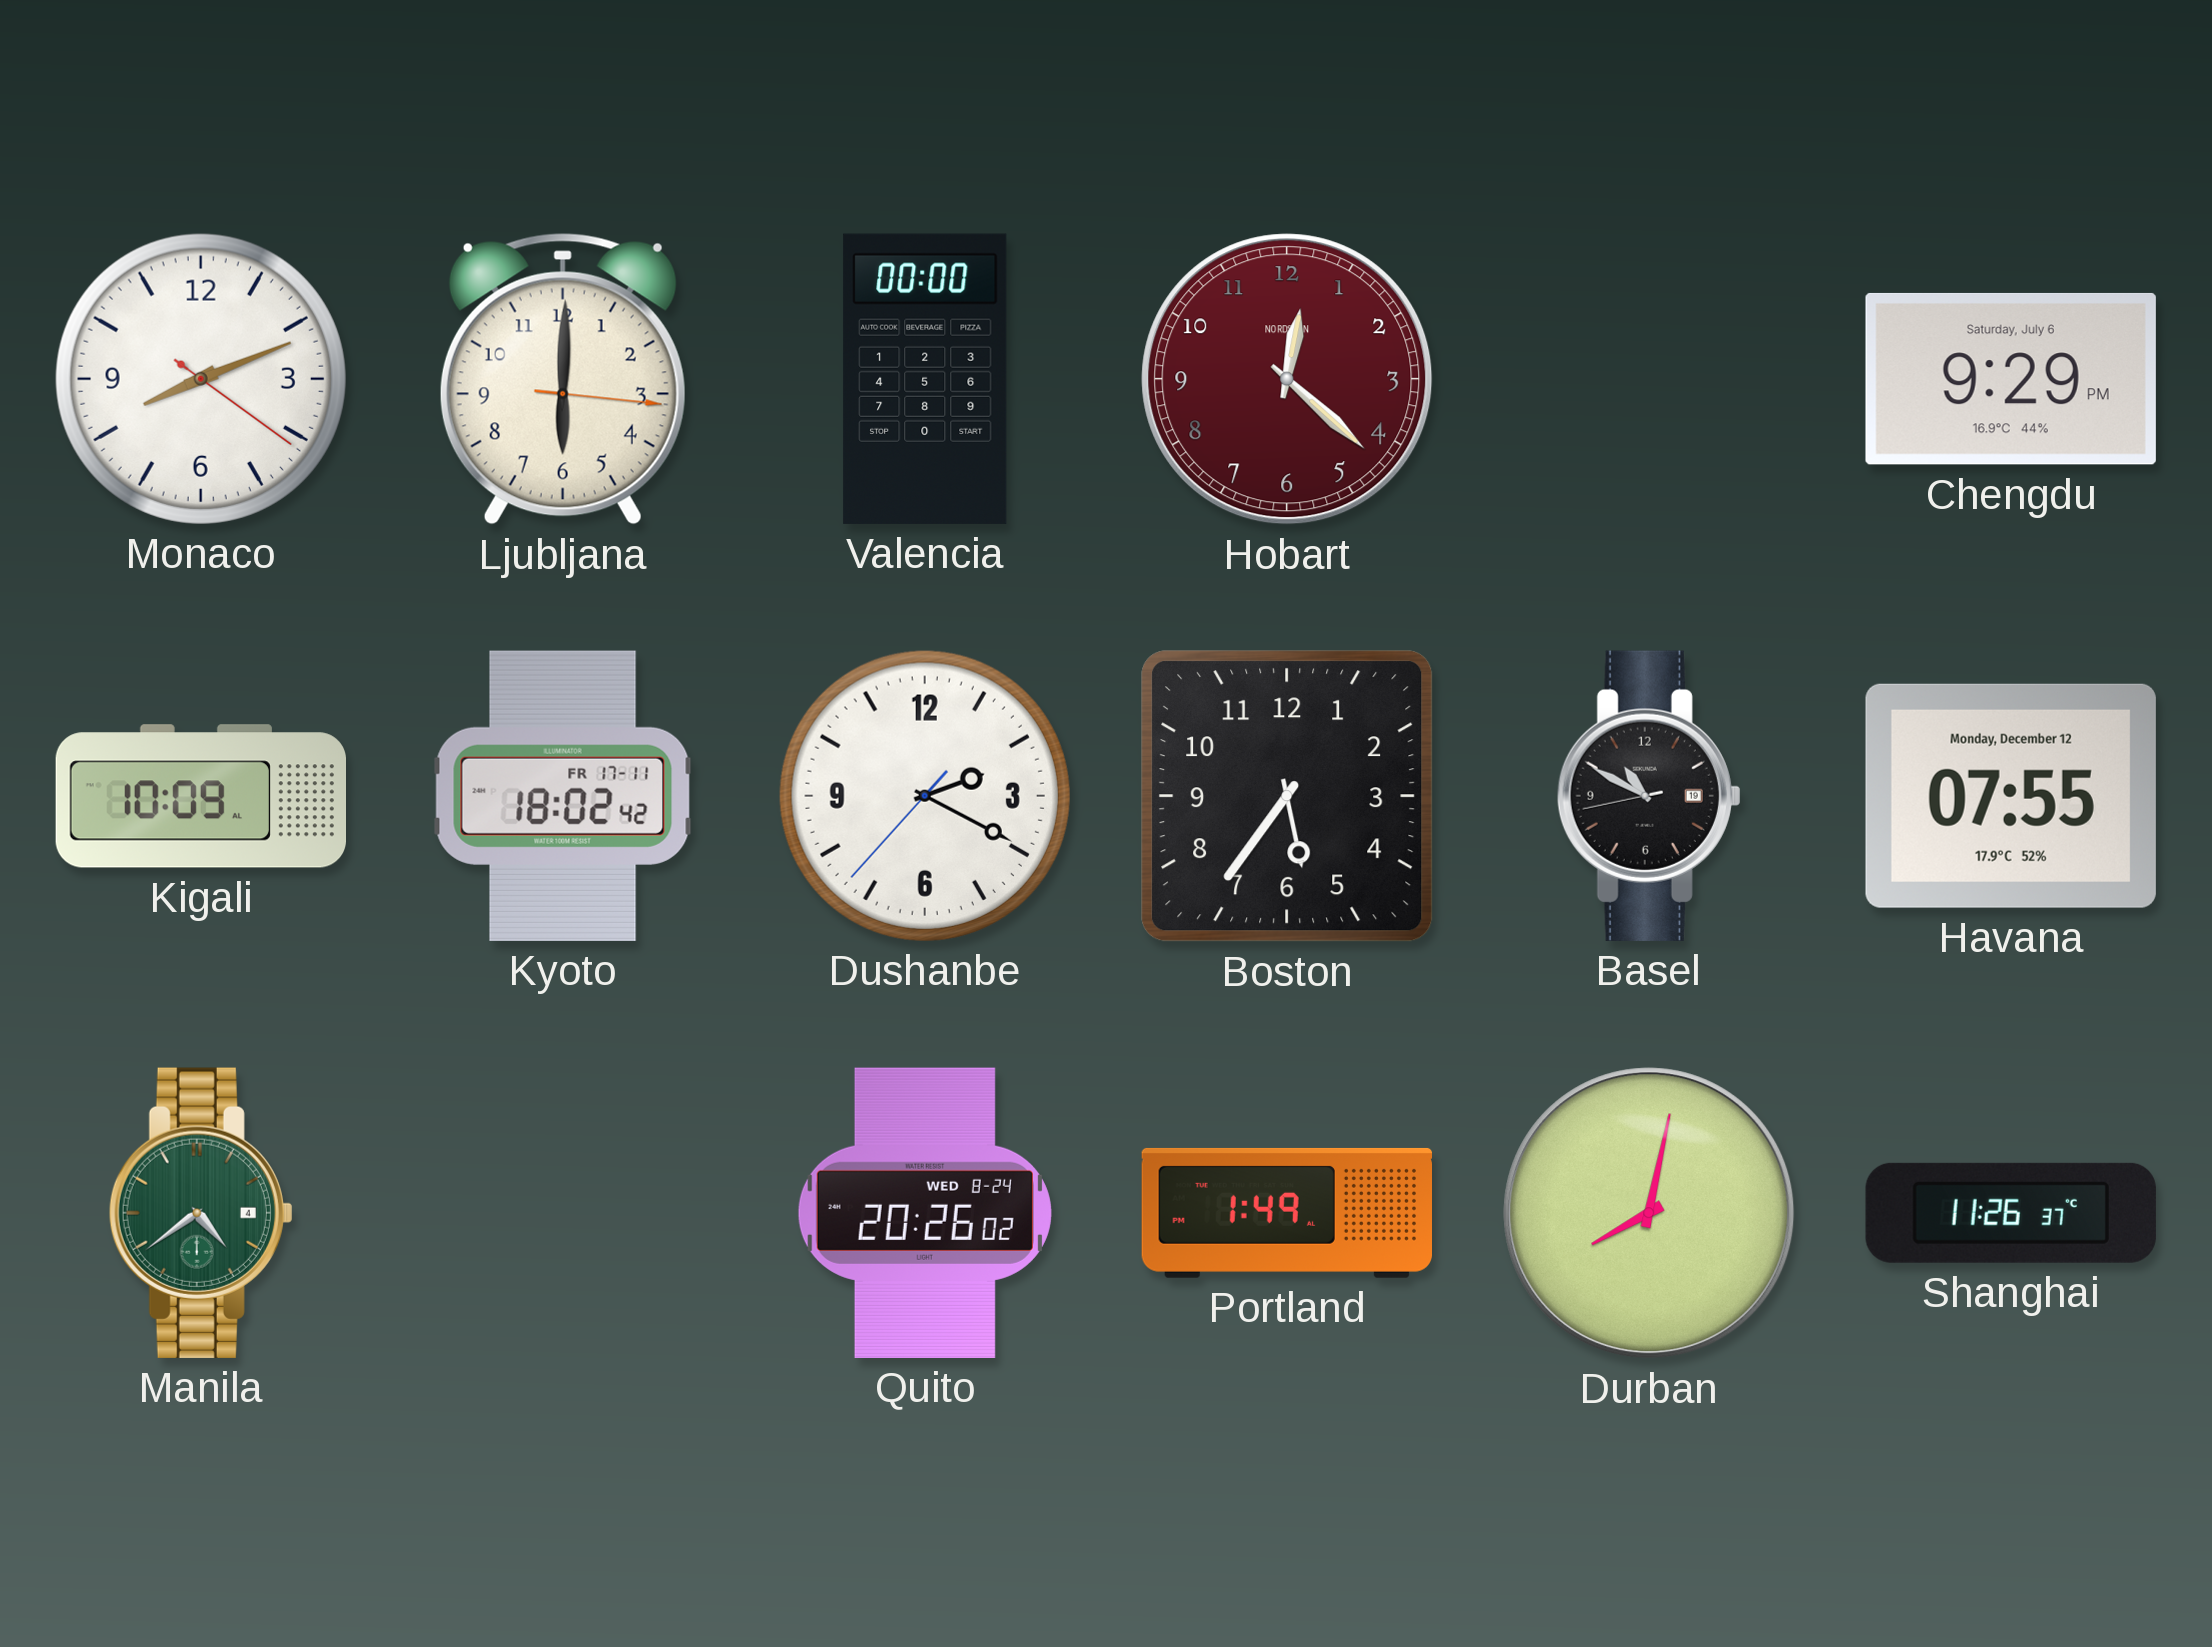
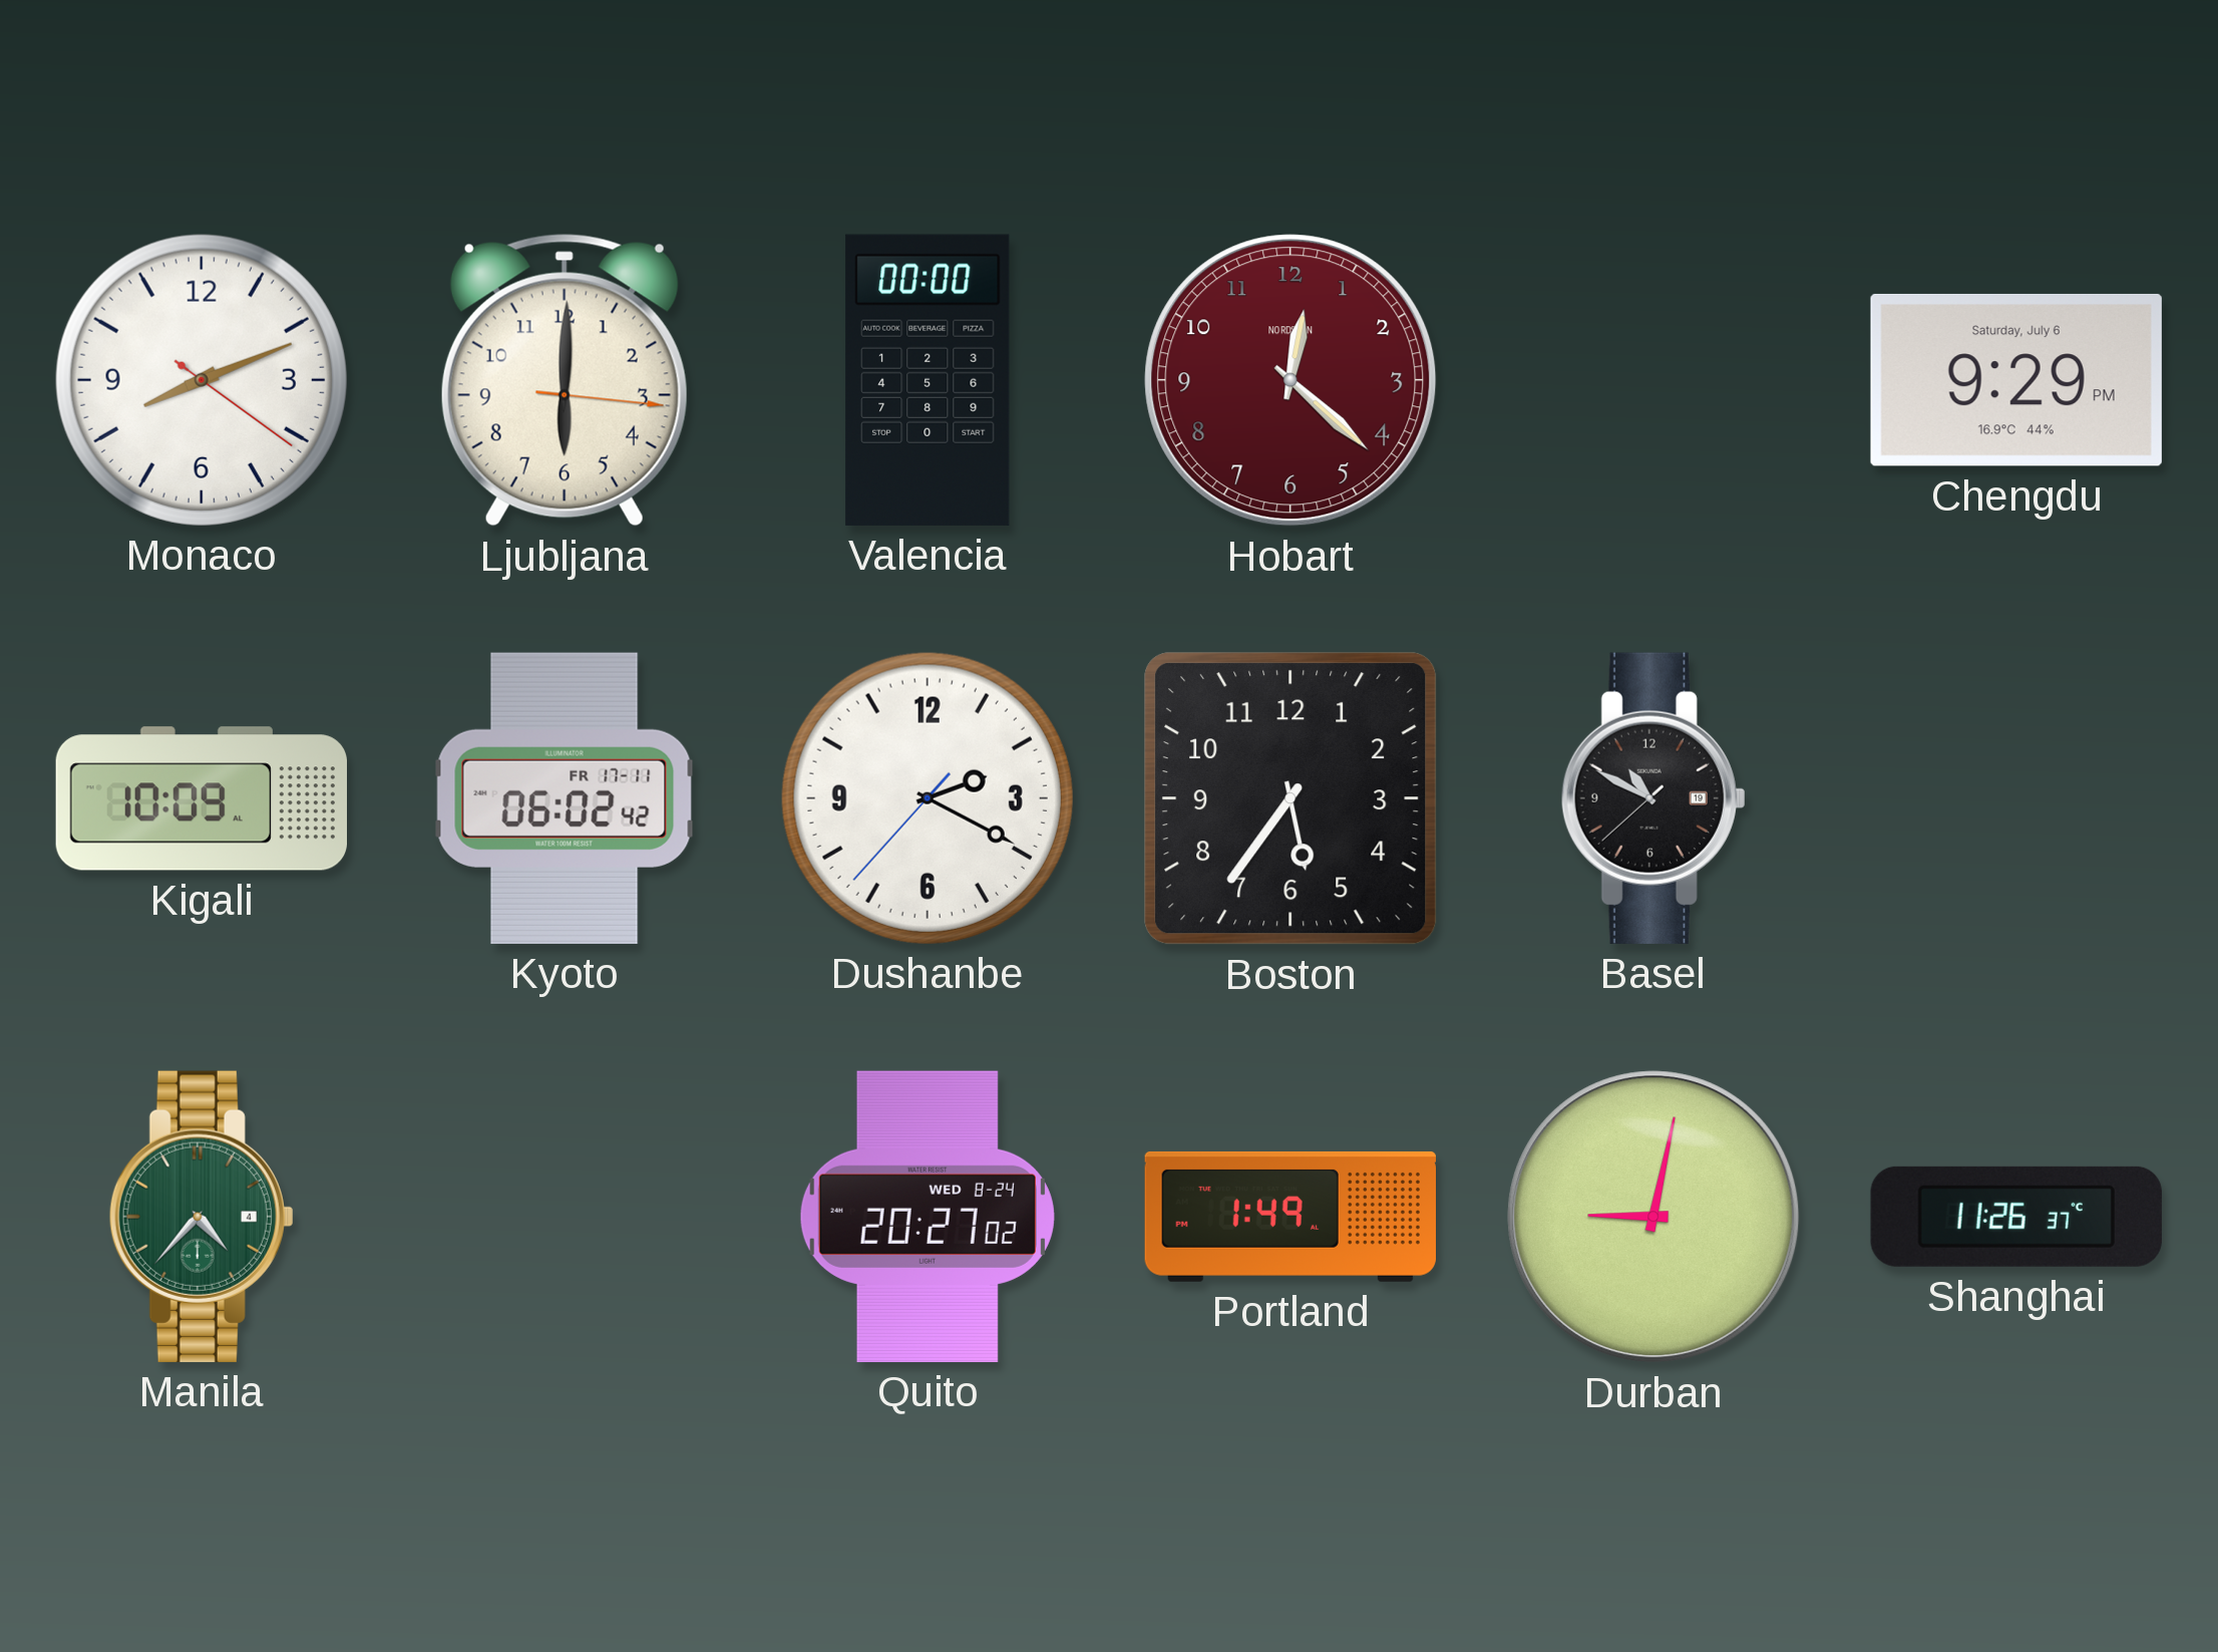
Kyoto: 18:02 -> 06:02 (565, 798)
Basel: 10:49:43 -> 10:49:38 (1653, 798)
Havana: 07:55 -> none (2011, 796)
Manila: 4:39 -> 4:37 (202, 1217)
Quito: 20:26 -> 20:27 (928, 1217)
Durban: 8:02 -> 9:02 (1653, 1217)
